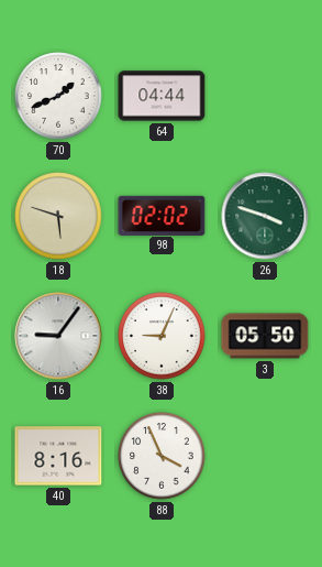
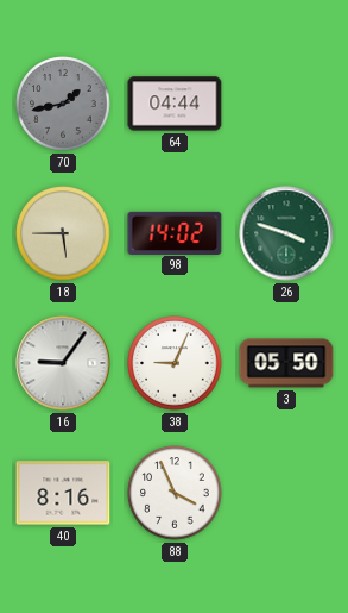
70: 1:41 -> 1:43 (63, 104)
70 dial: white -> grey (63, 104)
18: 5:48 -> 5:45 (63, 233)
98: 02:02 -> 14:02 (175, 232)
